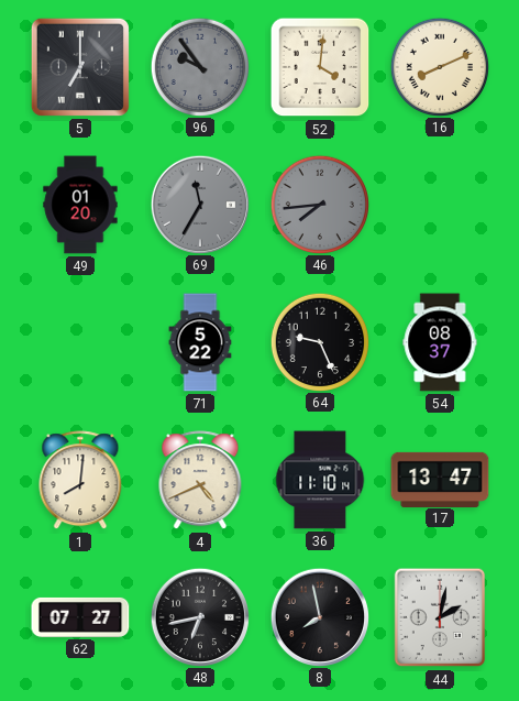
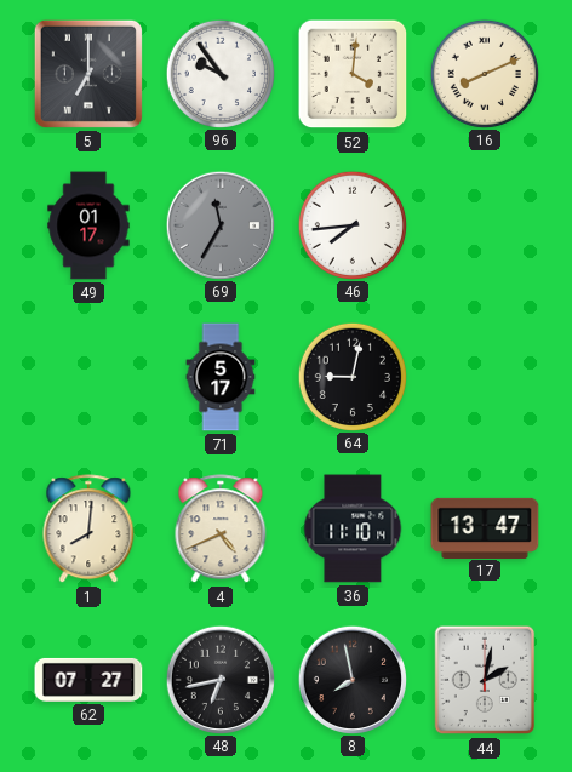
96 dial: grey -> white (219, 73)
49: 01:20 -> 01:17 (88, 225)
46 dial: grey -> white (351, 224)
71: 5:22 -> 5:17 (221, 377)
64: 9:26 -> 9:02 (351, 376)
54: 08:37 -> none (440, 342)
